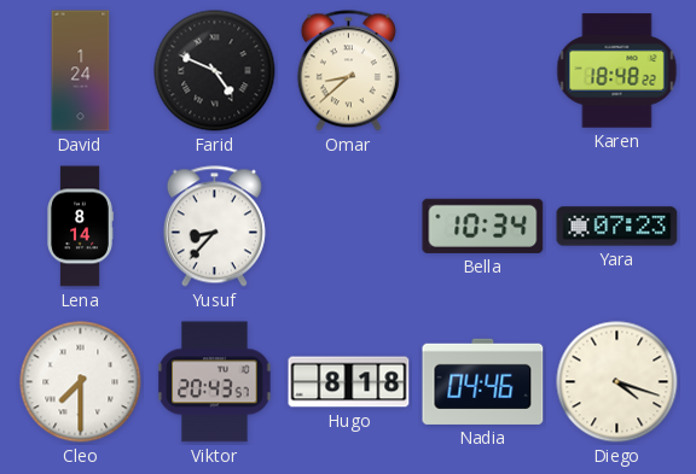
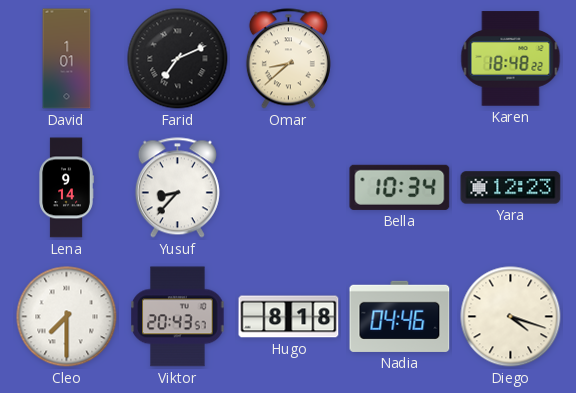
David: 1:24 -> 1:01 (67, 59)
Farid: 4:49 -> 7:11 (178, 59)
Lena: 8:14 -> 9:14 (66, 188)
Yara: 07:23 -> 12:23 (511, 188)
